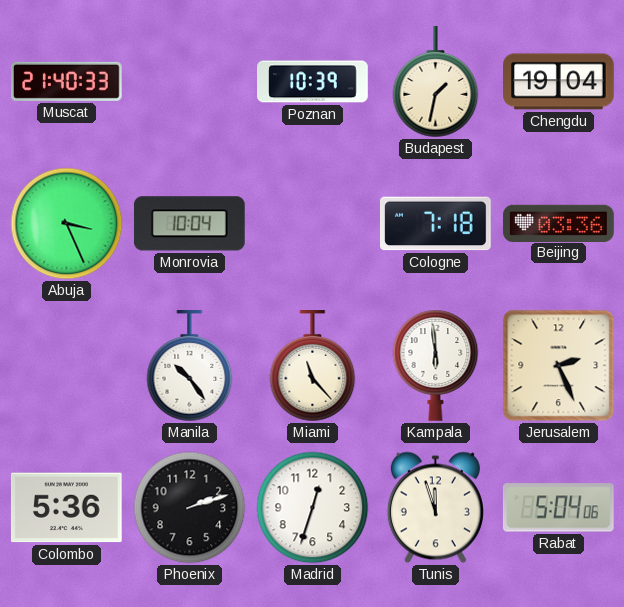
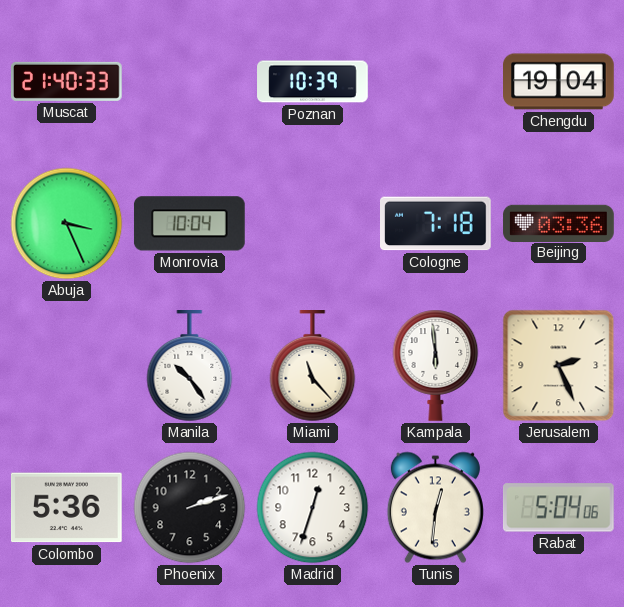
Budapest: 1:32 -> none (436, 83)
Tunis: 11:57 -> 12:31 (435, 508)
